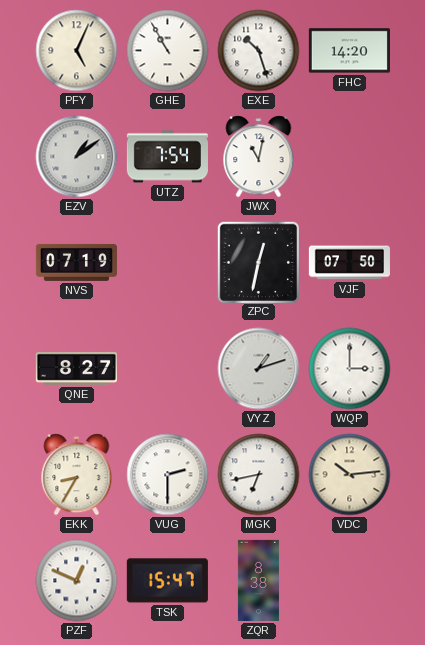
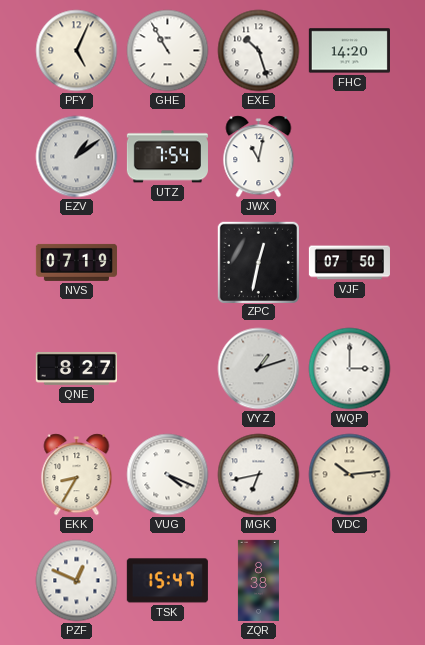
VUG: 2:30 -> 4:19 (168, 475)
